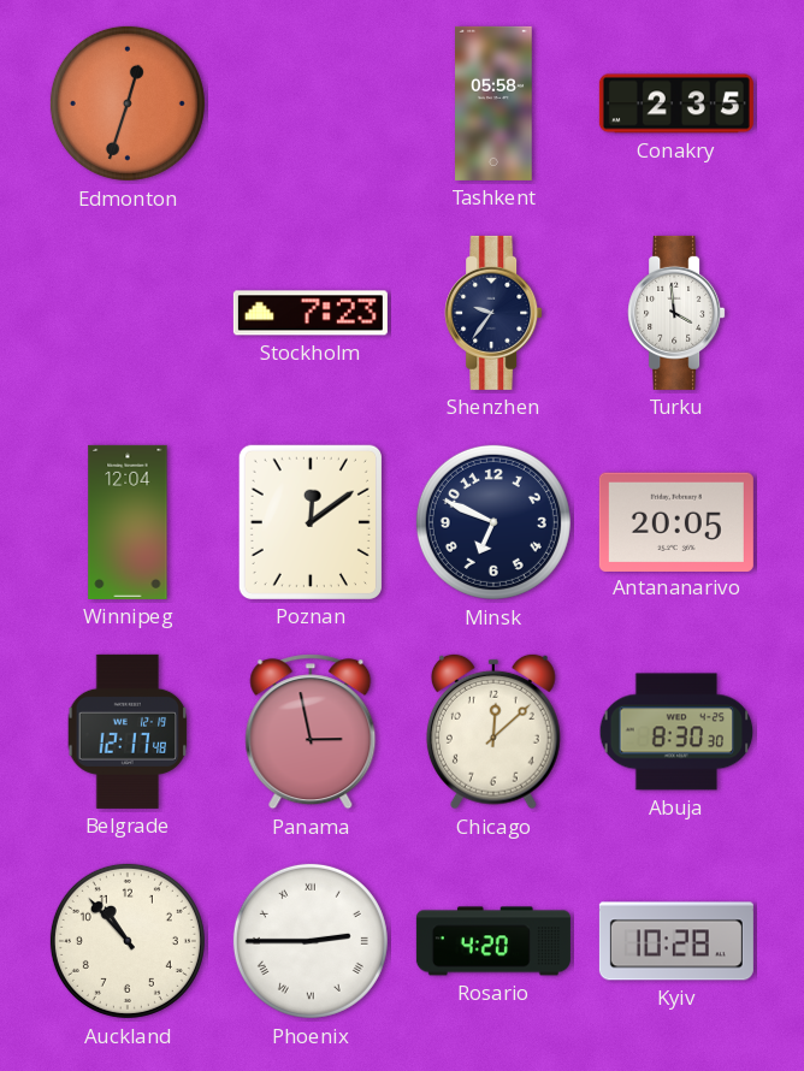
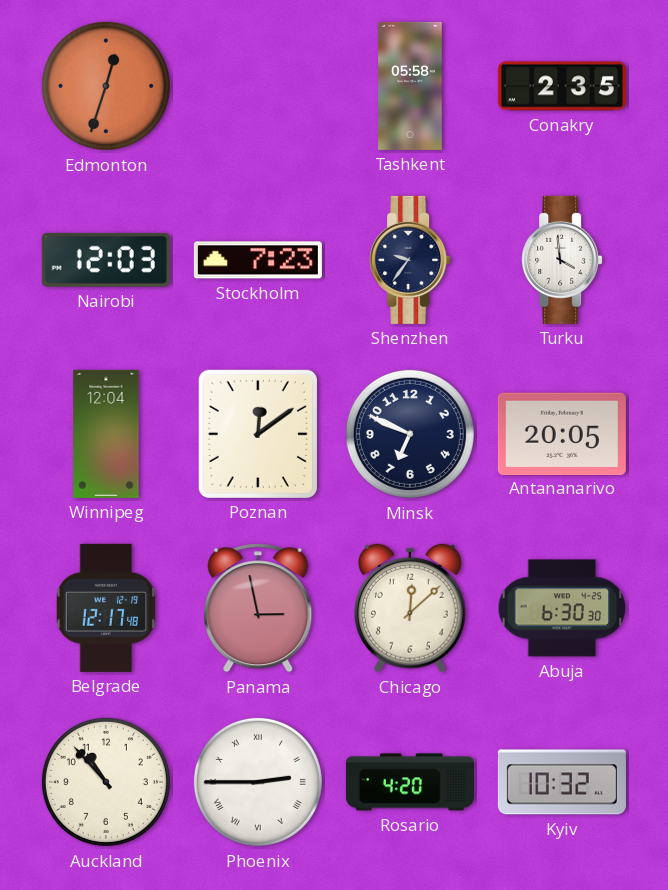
Nairobi: none -> 12:03 (106, 260)
Abuja: 8:30 -> 6:30 (562, 608)
Kyiv: 10:28 -> 10:32 (562, 782)
